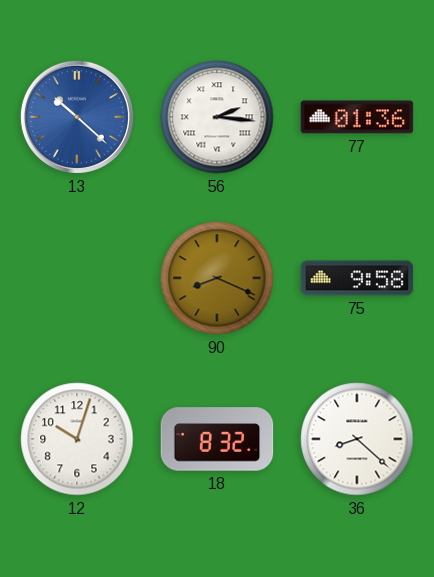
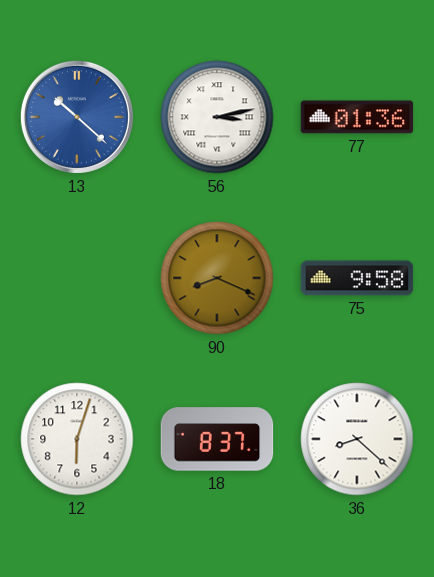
56: 2:16 -> 3:13 (217, 117)
12: 10:03 -> 6:03 (77, 439)
18: 8:32 -> 8:37 (217, 439)
